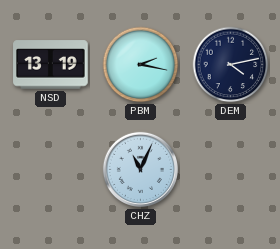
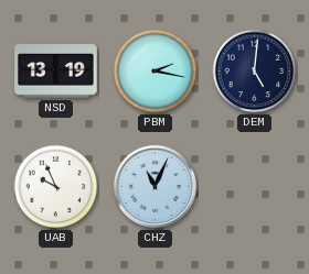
DEM: 4:13 -> 5:01 (255, 72)
UAB: none -> 9:56 (56, 187)
